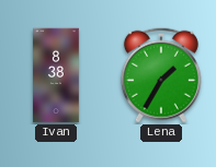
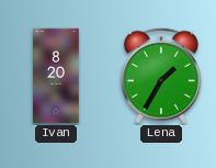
Ivan: 8:38 -> 8:20 (56, 76)
